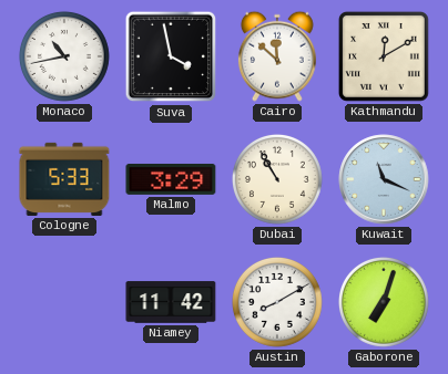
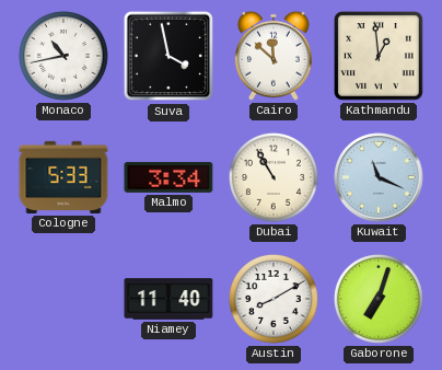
Kathmandu: 12:10 -> 12:59 (379, 56)
Malmo: 3:29 -> 3:34 (168, 177)
Niamey: 11:42 -> 11:40 (168, 299)
